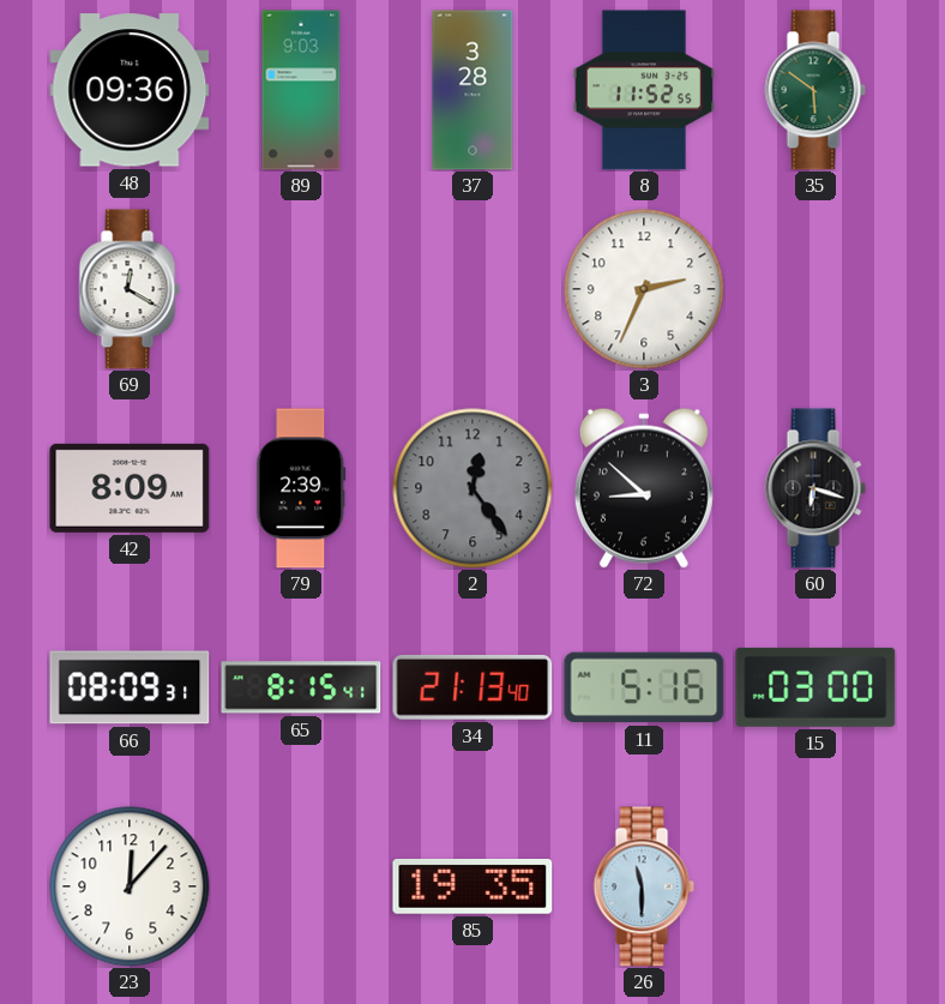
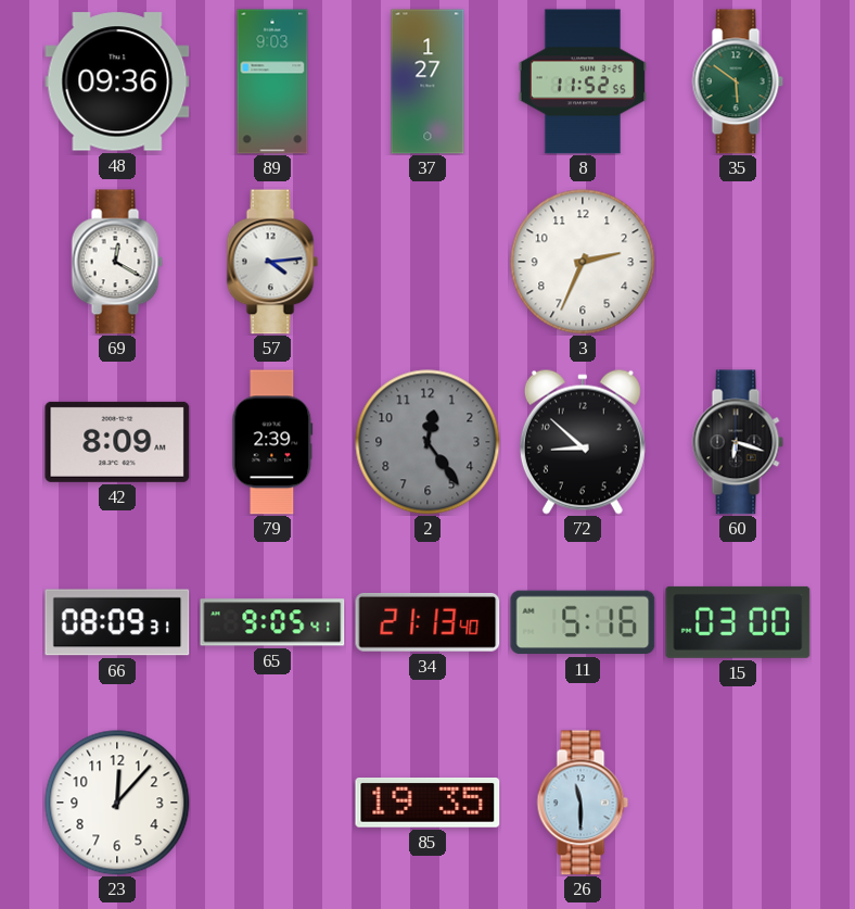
37: 3:28 -> 1:27 (427, 81)
57: none -> 4:14 (272, 262)
65: 8:15 -> 9:05 (272, 622)
